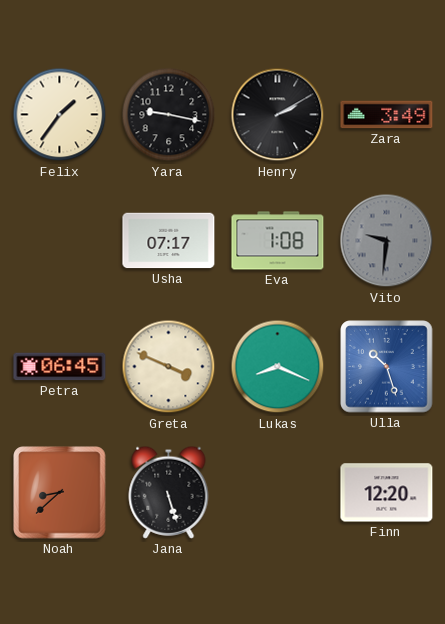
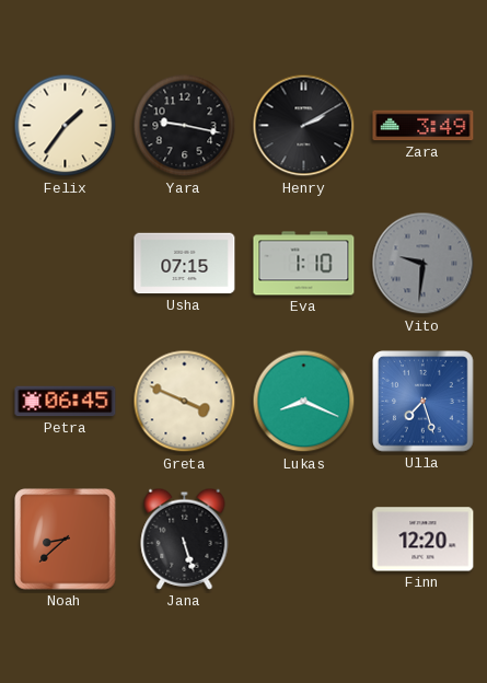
Usha: 07:17 -> 07:15 (185, 264)
Eva: 1:08 -> 1:10 (304, 264)
Ulla: 10:27 -> 7:27 (424, 402)
